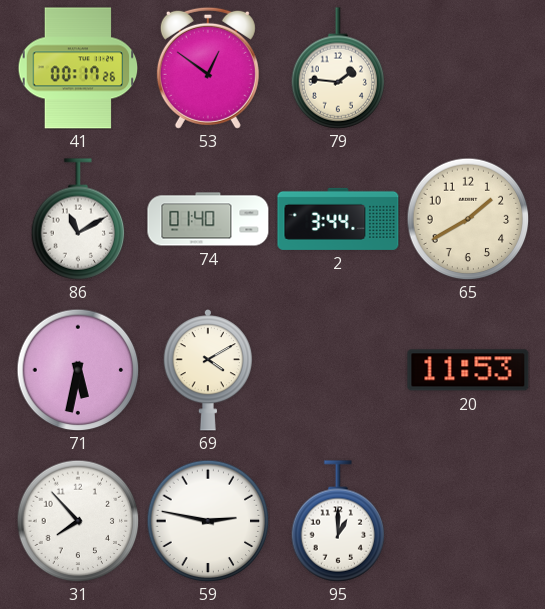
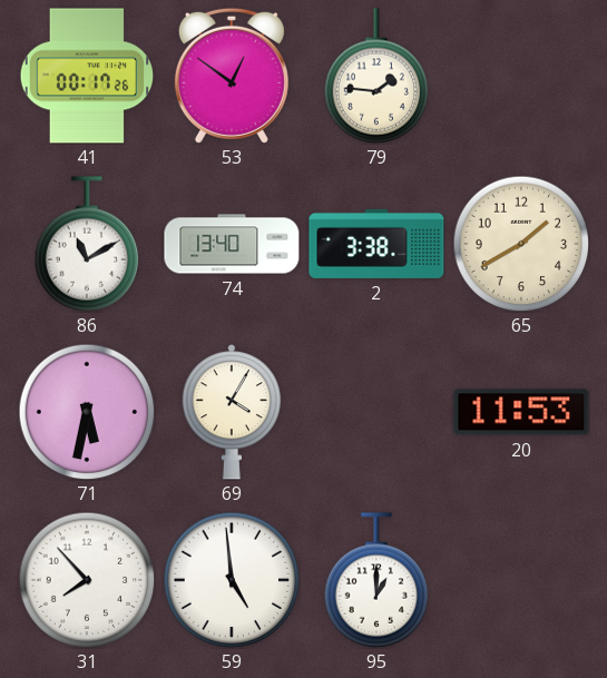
74: 01:40 -> 13:40 (232, 244)
2: 3:44 -> 3:38 (376, 244)
69: 4:10 -> 4:05 (231, 413)
59: 2:47 -> 4:59 (232, 580)
